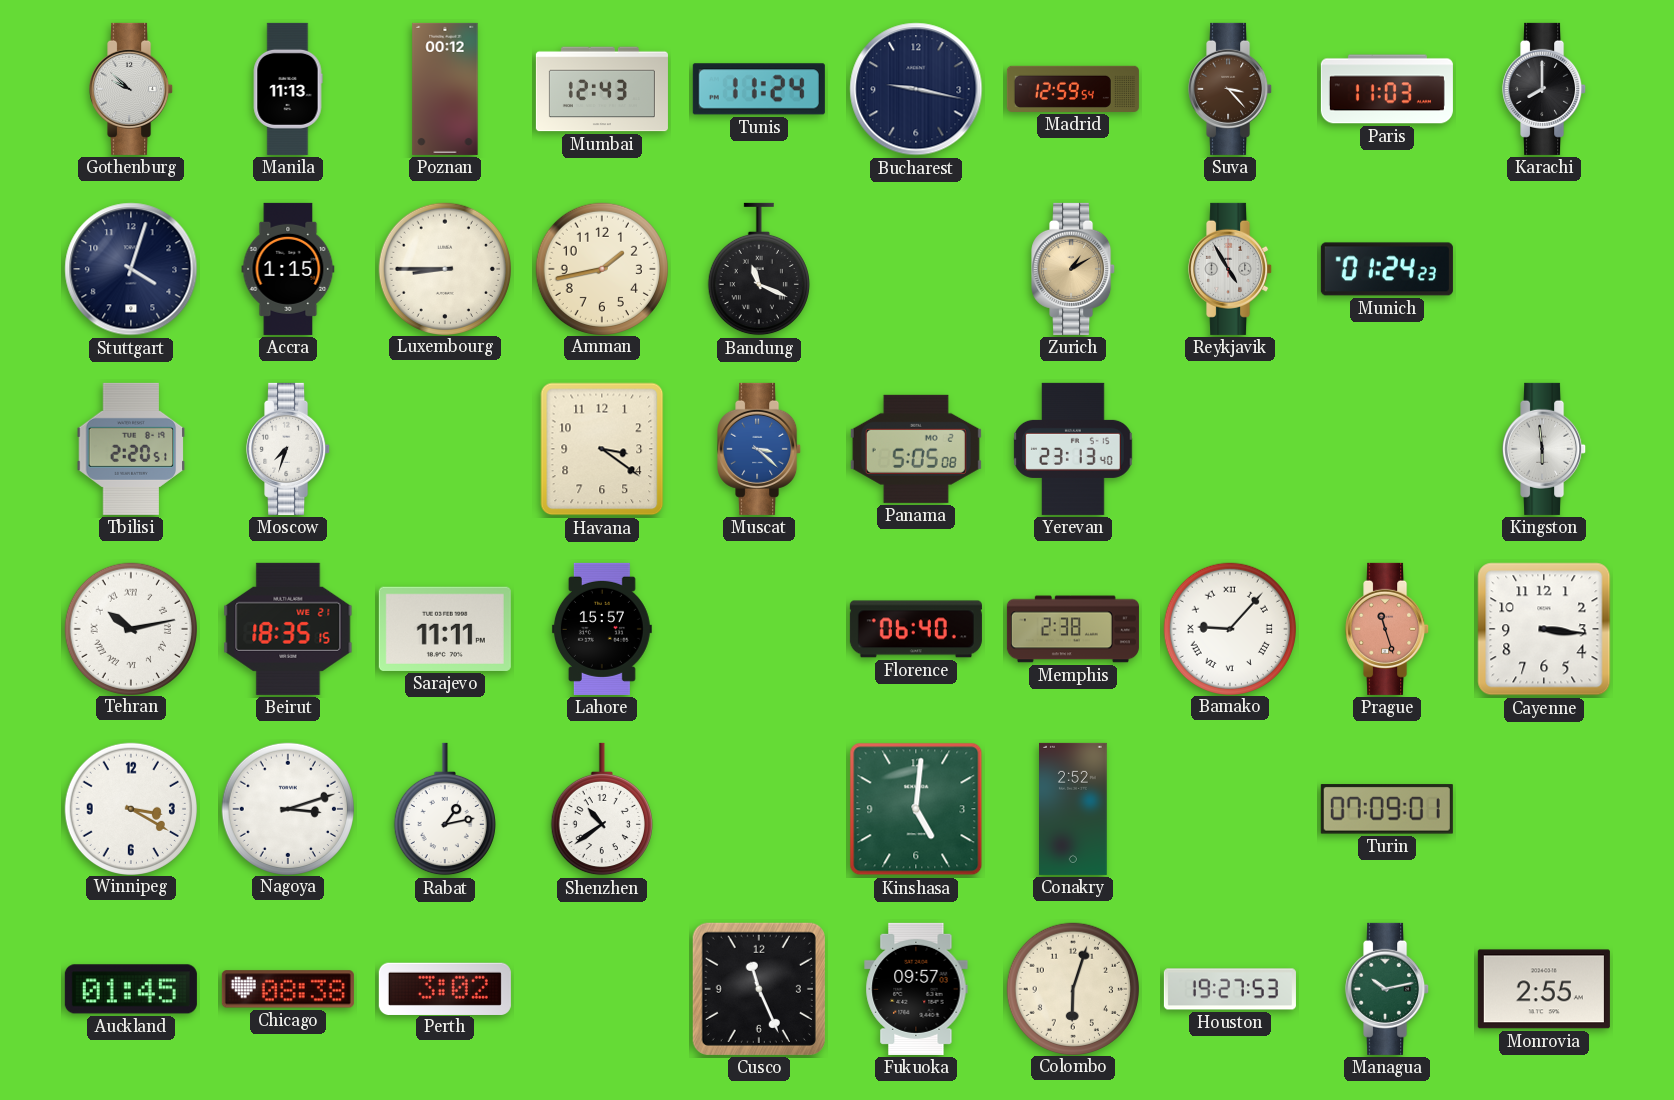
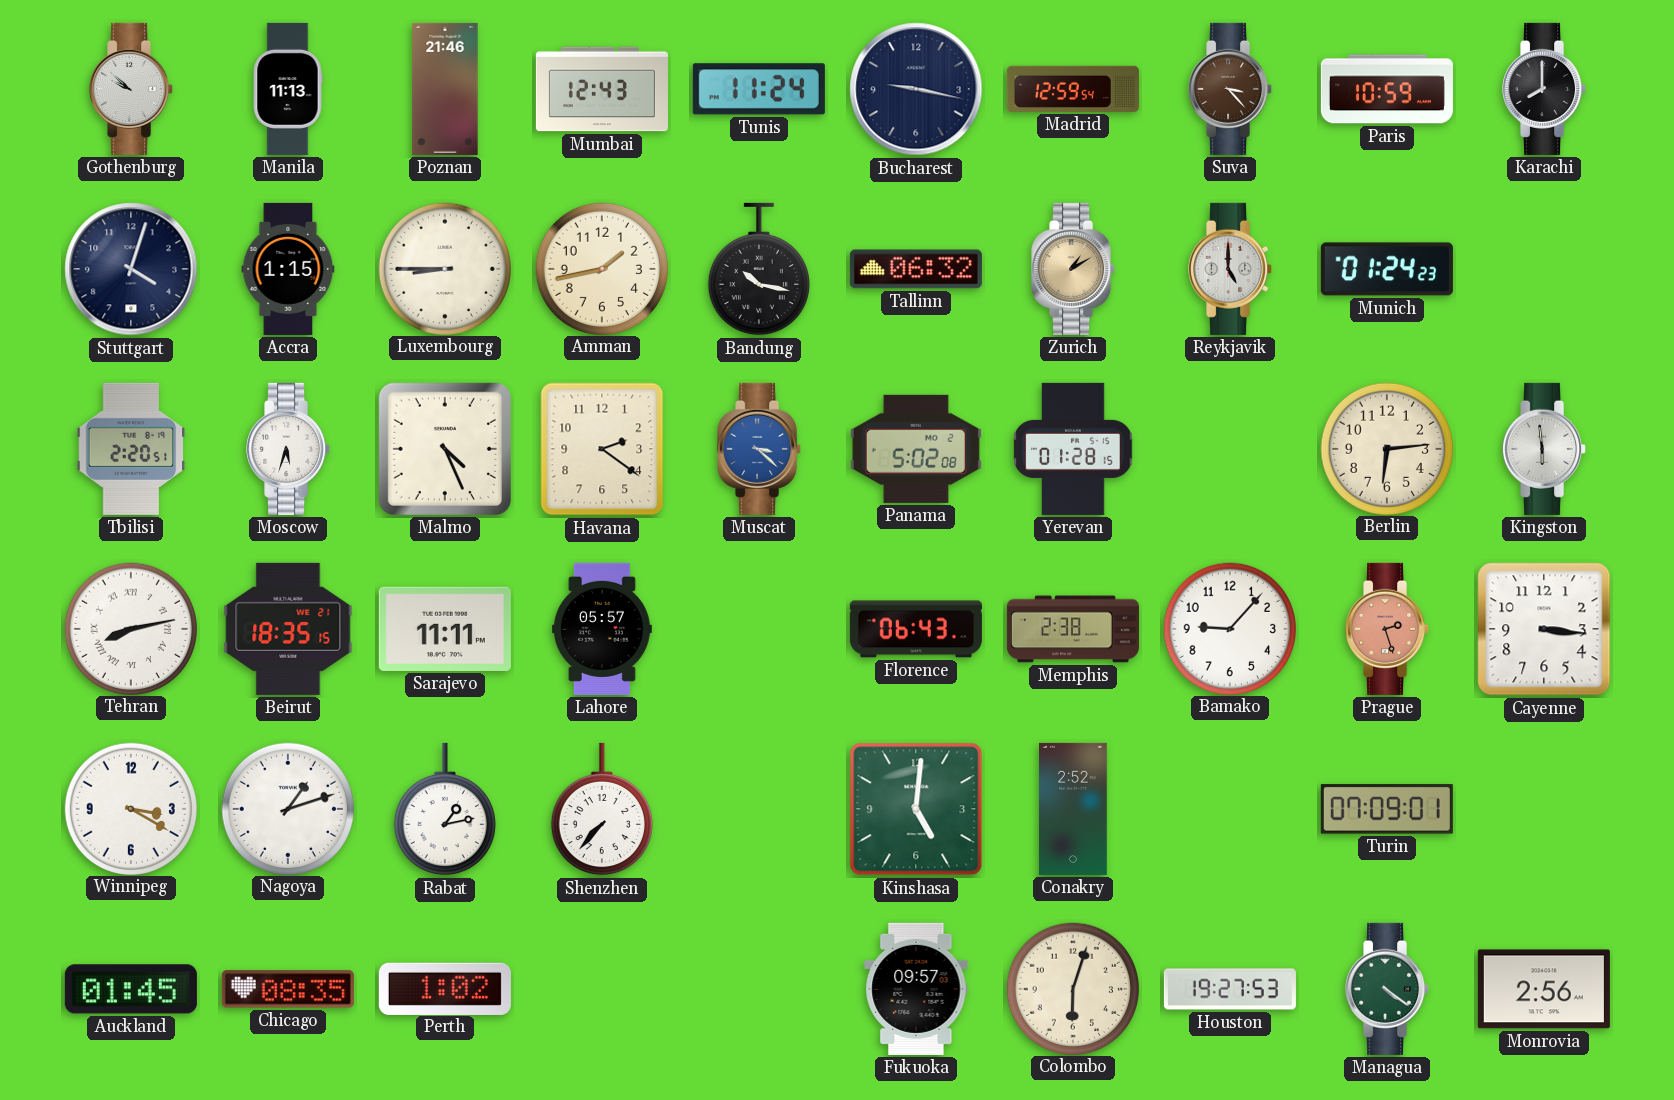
Poznan: 00:12 -> 21:46 (445, 89)
Paris: 11:03 -> 10:59 (1387, 89)
Bandung: 11:19 -> 10:17 (759, 269)
Tallinn: none -> 06:32 (916, 269)
Reykjavik: 4:55 -> 5:00 (1231, 269)
Moscow: 7:33 -> 5:33 (289, 449)
Malmo: none -> 4:26 (445, 449)
Havana: 3:21 -> 2:21 (602, 449)
Panama: 5:05 -> 5:02 (916, 449)
Yerevan: 23:13 -> 01:28 (1073, 449)
Berlin: none -> 6:14 (1386, 448)
Tehran: 10:13 -> 8:13 (130, 628)
Lahore: 15:57 -> 05:57 (602, 629)
Florence: 06:40 -> 06:43 (916, 629)
Bamako numerals: Roman -> Arabic (1229, 628)
Prague: 11:27 -> 2:27 (1388, 629)
Nagoya: 3:12 -> 1:12 (287, 808)
Shenzhen: 10:39 -> 7:37 (602, 809)
Chicago: 08:38 -> 08:35 (288, 989)
Perth: 3:02 -> 1:02 (445, 988)
Cusco: 11:26 -> none (759, 989)
Managua: 10:13 -> 4:21 (1388, 989)
Monrovia: 2:55 -> 2:56 (1544, 989)
